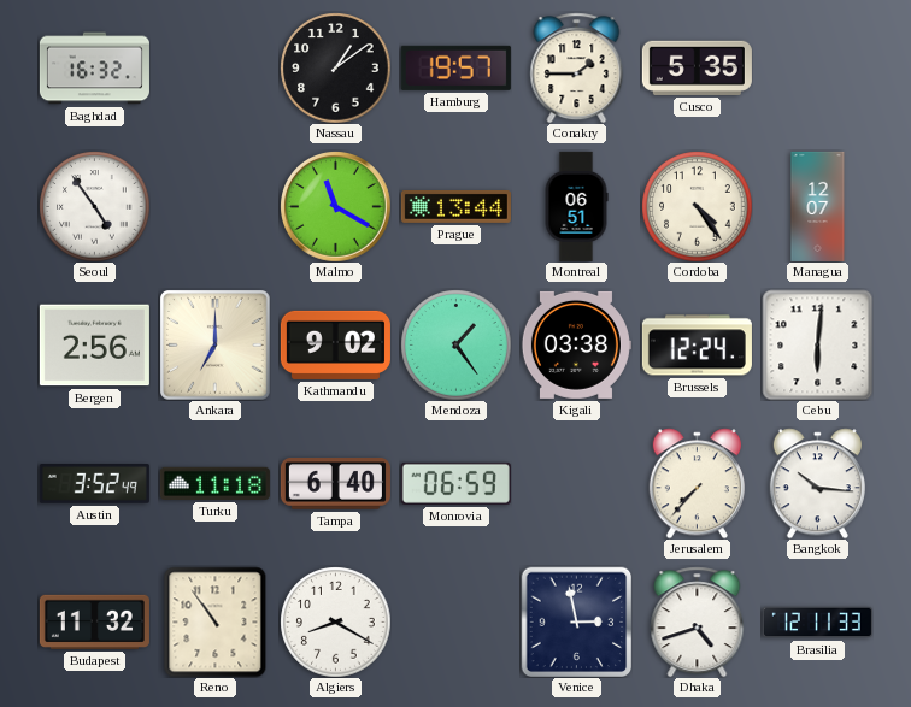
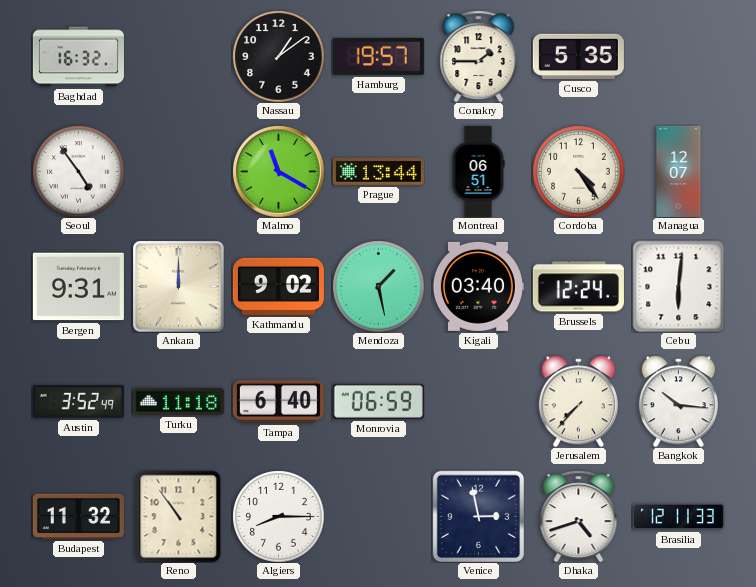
Bergen: 2:56 -> 9:31 (78, 287)
Ankara: 7:00 -> 12:00 (179, 287)
Mendoza: 1:24 -> 1:28 (378, 286)
Kigali: 03:38 -> 03:40 (478, 286)
Algiers: 8:20 -> 8:15 (278, 516)
